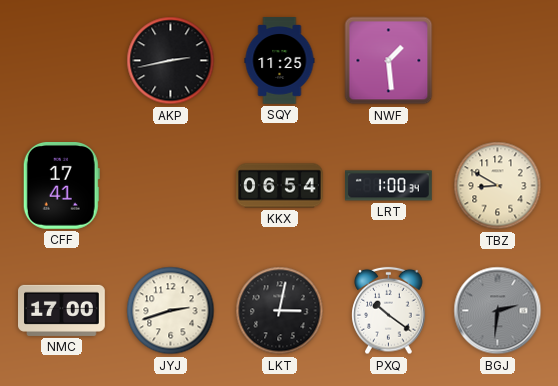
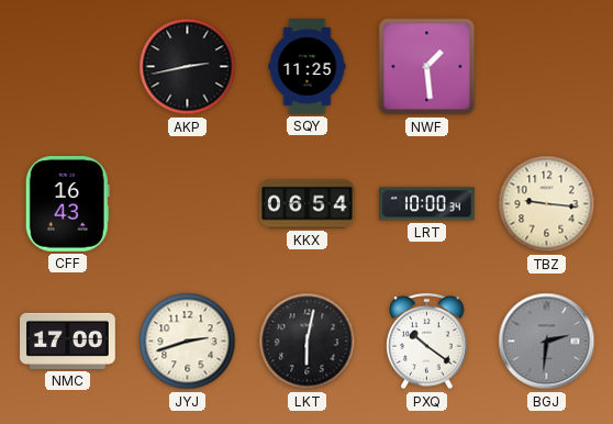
CFF: 17:41 -> 16:43 (67, 204)
LRT: 1:00 -> 10:00 (427, 204)
TBZ: 8:50 -> 9:16 (547, 204)
LKT: 3:02 -> 6:02 (308, 342)
